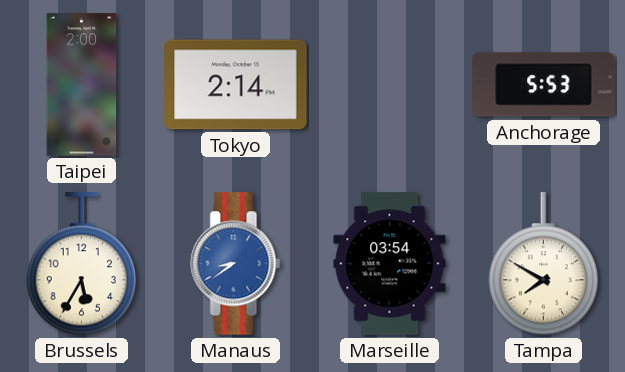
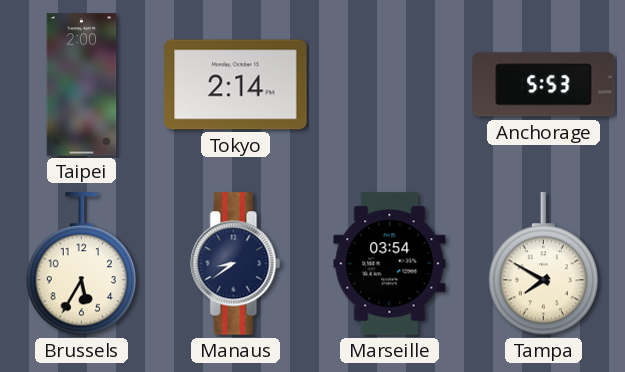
Manaus dial: blue -> navy (236, 264)
